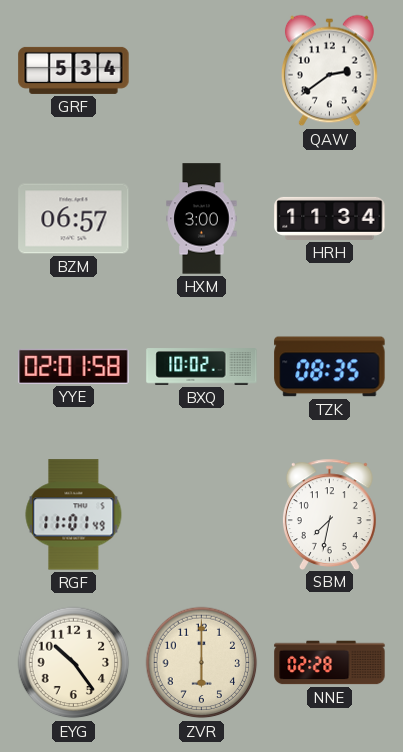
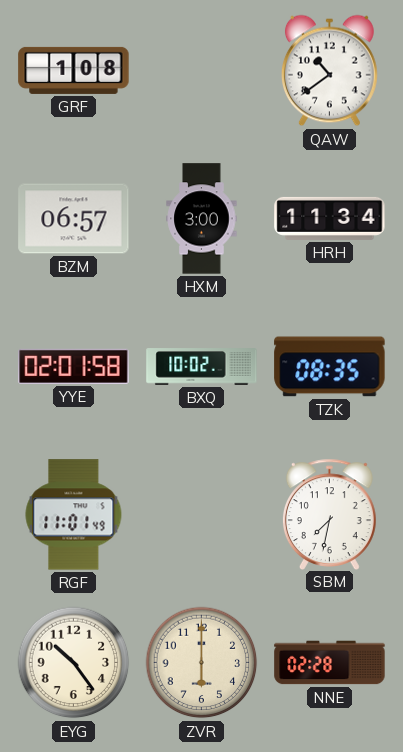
GRF: 5:34 -> 1:08 (74, 70)
QAW: 2:39 -> 10:39 (329, 71)
